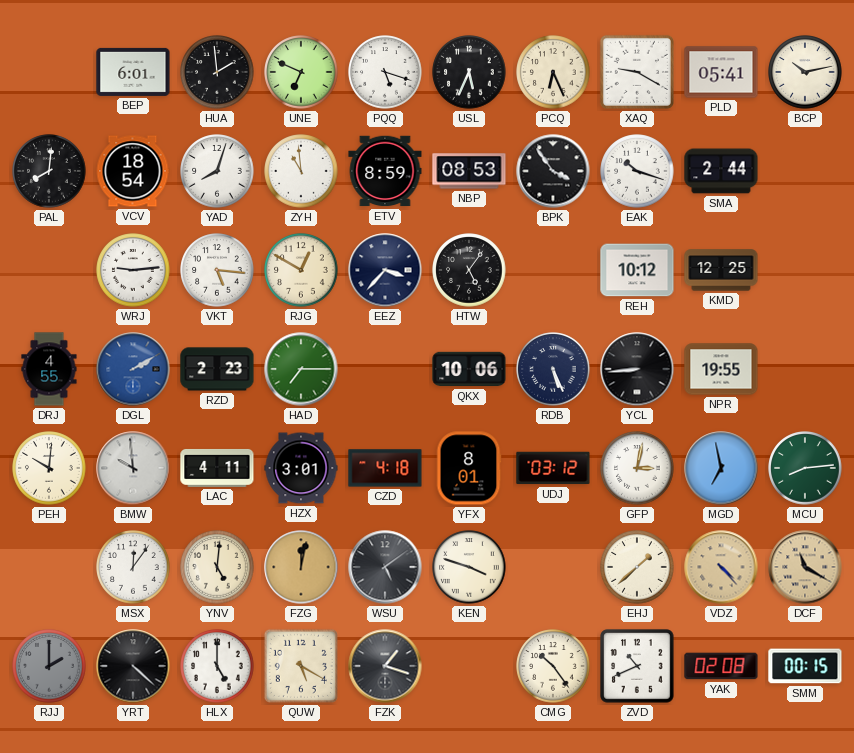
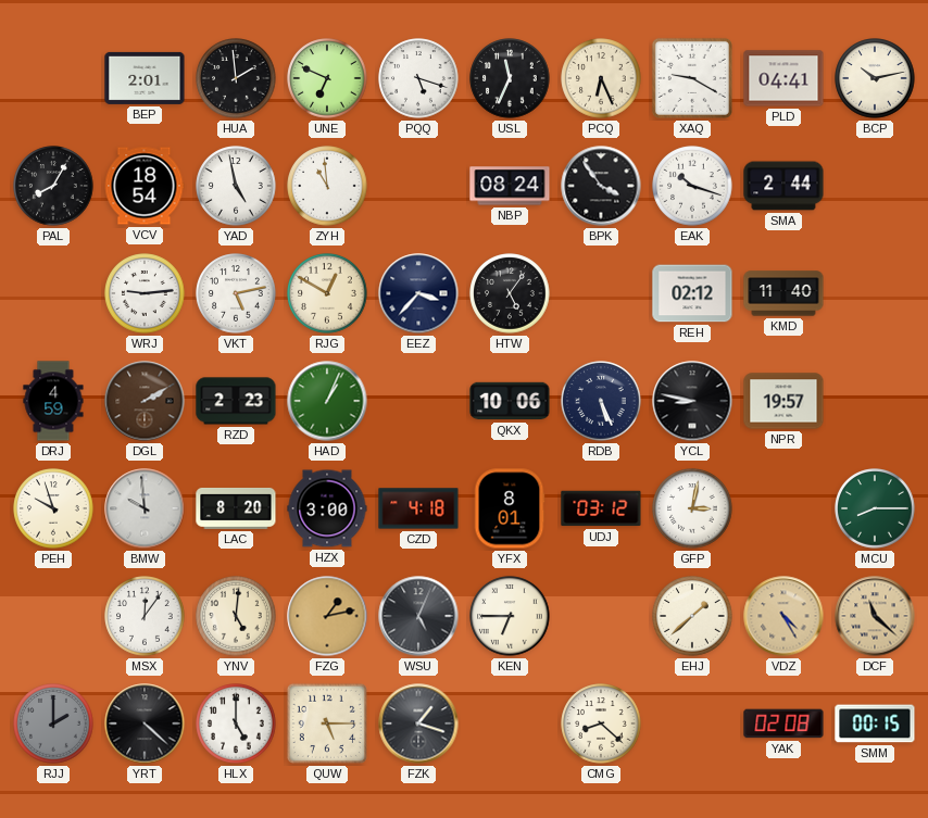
BEP: 6:01 -> 2:01 (145, 78)
USL: 5:34 -> 11:34 (510, 78)
PLD: 05:41 -> 04:41 (783, 78)
PAL: 8:01 -> 8:05 (53, 186)
YAD: 8:03 -> 4:58 (236, 186)
ETV: 8:59 -> none (385, 171)
NBP: 08:53 -> 08:24 (510, 186)
VKT: 5:16 -> 5:13 (236, 293)
REH: 10:12 -> 02:12 (692, 293)
KMD: 12:25 -> 11:40 (783, 293)
DRJ: 4:55 -> 4:59 (53, 401)
DGL dial: blue -> brown (145, 401)
HAD: 7:15 -> 1:04 (327, 401)
YCL: 8:44 -> 8:47 (692, 401)
NPR: 19:55 -> 19:57 (783, 401)
PEH: 10:01 -> 9:57 (53, 508)
LAC: 4:11 -> 8:20 (236, 508)
HZX: 3:01 -> 3:00 (327, 508)
MGD: 6:58 -> none (721, 468)
MCU: 8:14 -> 8:15 (875, 508)
FZG: 12:02 -> 1:13 (327, 616)
WSU: 5:09 -> 5:04 (418, 616)
KEN: 3:48 -> 6:45 (510, 616)
VDZ: 4:23 -> 4:25 (783, 616)
DCF: 11:20 -> 11:22 (875, 616)
QUW: 5:20 -> 5:15 (327, 723)
CMG: 10:24 -> 8:22 (601, 723)
ZVD: 10:41 -> none (637, 666)
